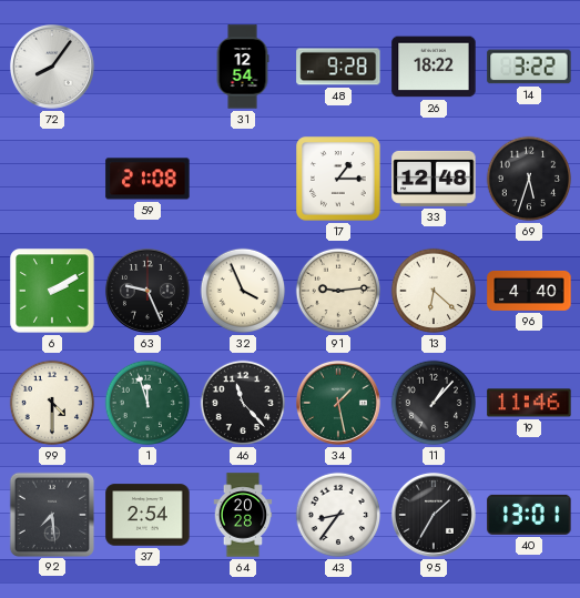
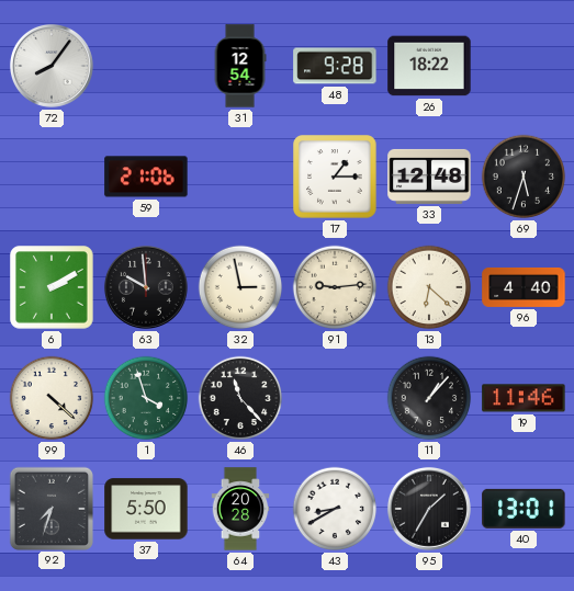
14: 3:22 -> none (529, 67)
59: 21:08 -> 21:06 (146, 177)
63: 9:26 -> 9:59 (146, 287)
32: 3:56 -> 2:58 (240, 287)
99: 4:30 -> 4:22 (52, 398)
1: 11:57 -> 3:57 (146, 398)
34: 1:28 -> none (338, 403)
92: 7:29 -> 7:33 (50, 508)
37: 2:54 -> 5:50 (146, 509)
43: 8:36 -> 8:40 (335, 509)
